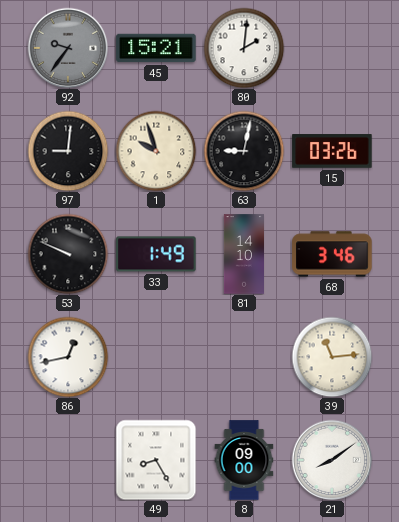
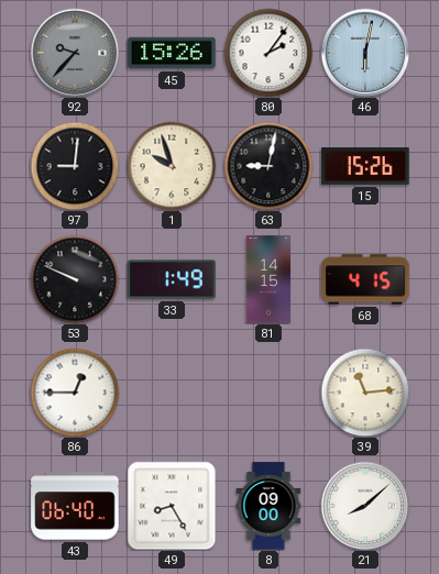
92: 9:36 -> 9:37 (75, 53)
45: 15:21 -> 15:26 (172, 53)
80: 2:01 -> 2:06 (268, 53)
46: none -> 6:02 (365, 53)
15: 03:26 -> 15:26 (365, 166)
81: 14:10 -> 14:15 (267, 279)
68: 3:46 -> 4:15 (365, 279)
86: 12:43 -> 12:45 (75, 393)
43: none -> 06:40 (75, 506)
21: 8:09 -> 8:08 (365, 506)
